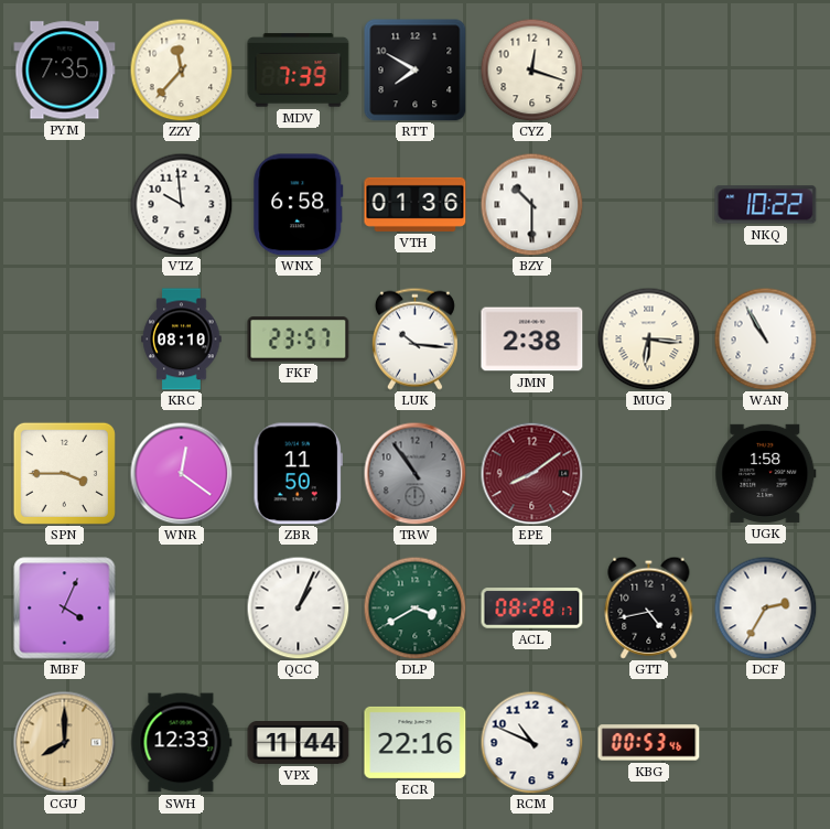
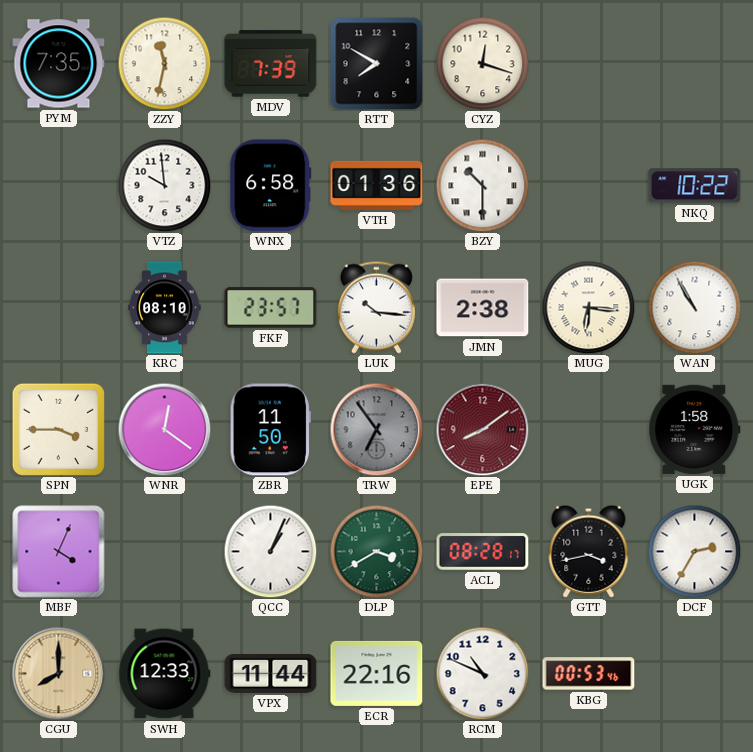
ZZY: 11:37 -> 11:32 (164, 63)
TRW: 10:54 -> 6:54 (376, 429)
GTT: 4:43 -> 3:43 (589, 551)
